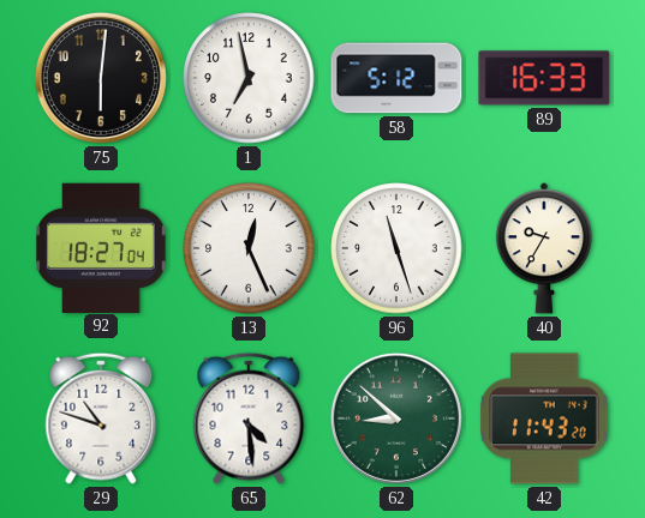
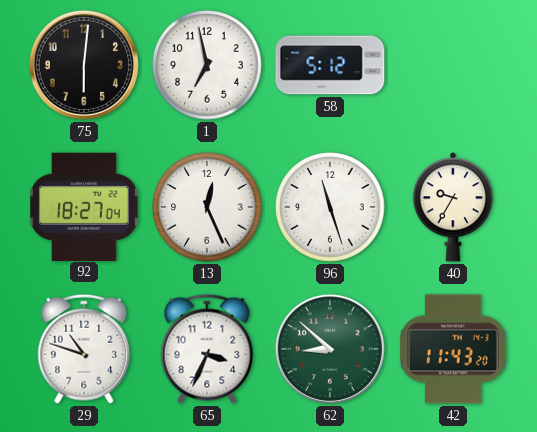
89: 16:33 -> none (544, 78)
65: 4:29 -> 3:34 (207, 349)
